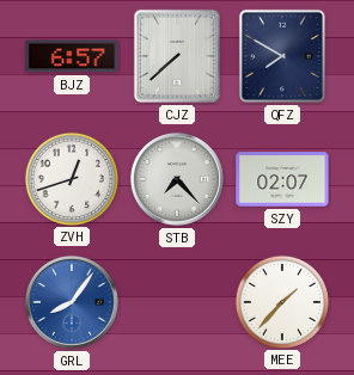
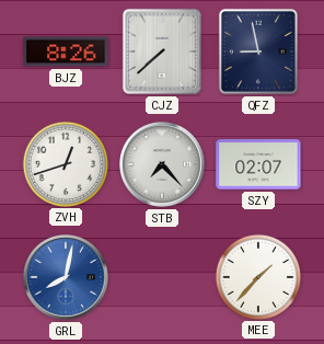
BJZ: 6:57 -> 8:26 (66, 51)
QFZ: 7:50 -> 8:58 (258, 51)
GRL: 8:06 -> 8:02 (66, 277)
